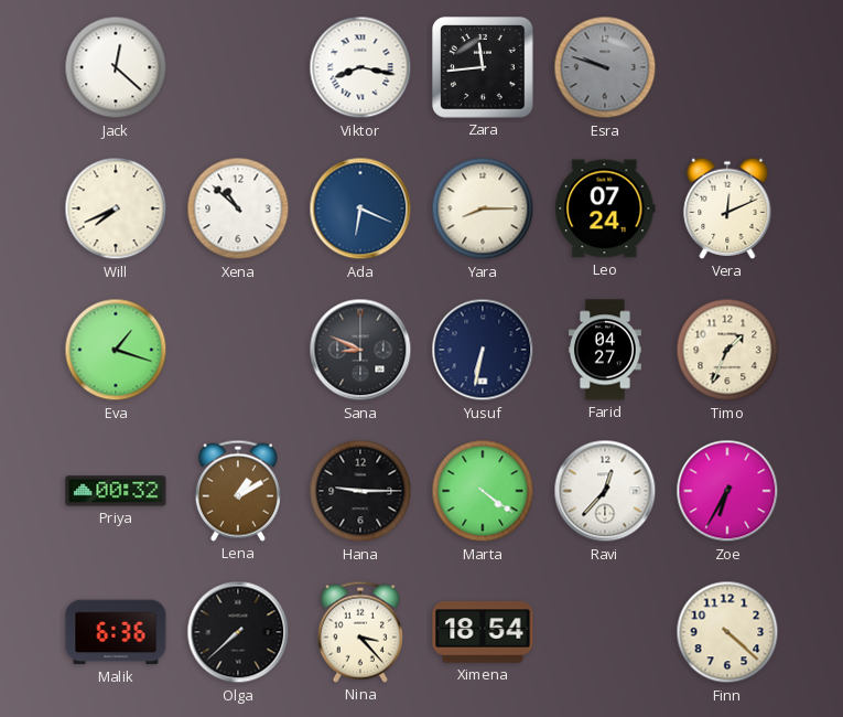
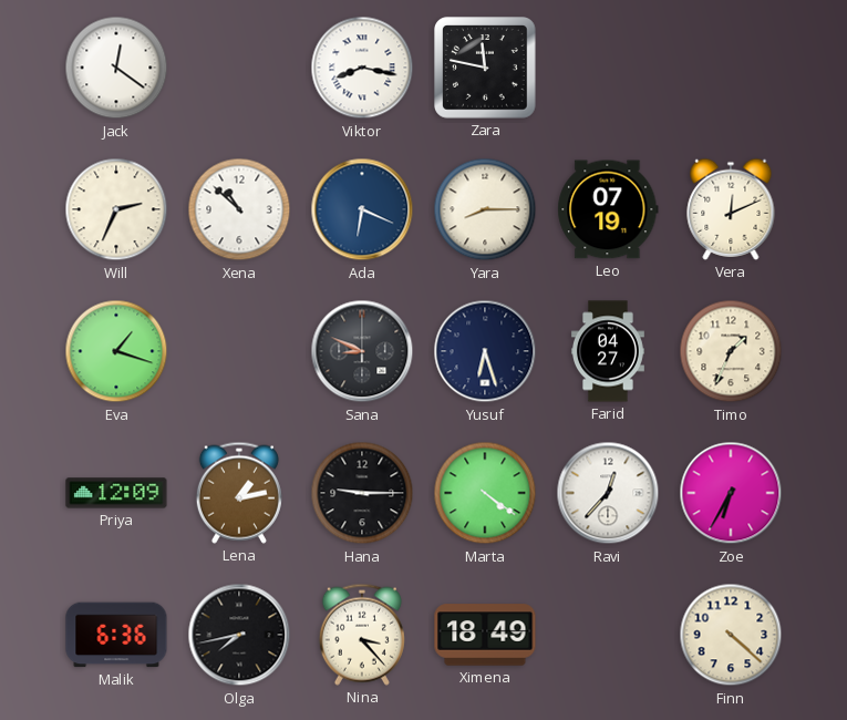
Jack: 12:22 -> 12:21 (116, 68)
Zara: 11:44 -> 11:47 (486, 69)
Esra: 9:48 -> none (605, 67)
Will: 7:41 -> 2:34 (116, 209)
Leo: 07:24 -> 07:19 (608, 209)
Yusuf: 6:32 -> 6:27 (485, 351)
Priya: 00:32 -> 12:09 (116, 493)
Lena: 1:10 -> 1:13 (239, 493)
Olga: 7:38 -> 7:43 (239, 635)
Ximena: 18:54 -> 18:49 (485, 635)
